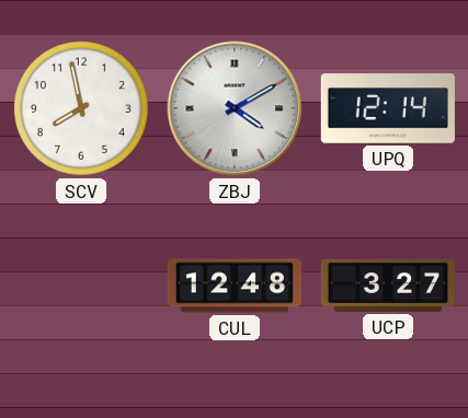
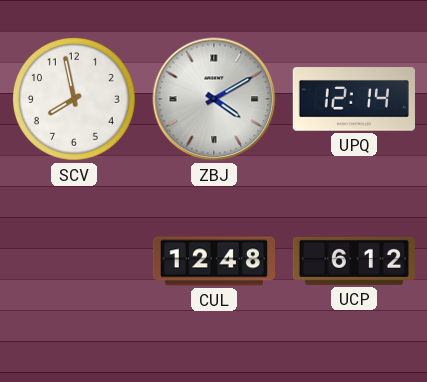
UCP: 3:27 -> 6:12 (354, 261)
